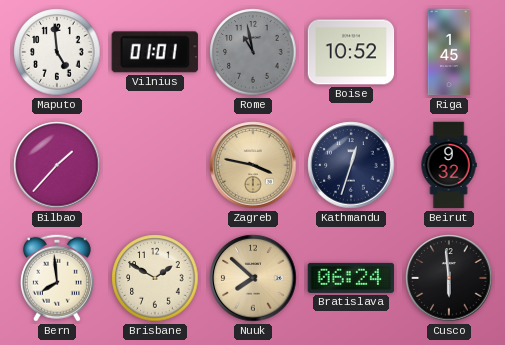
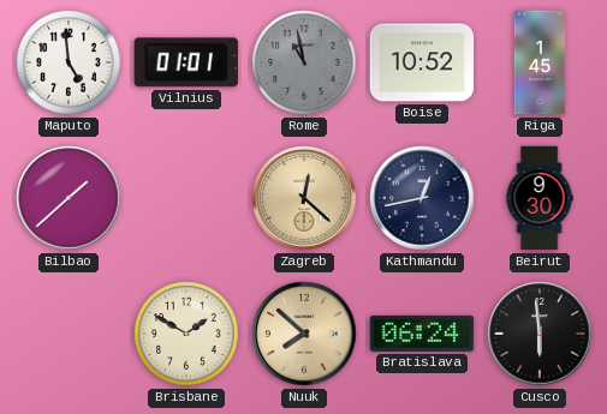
Bilbao: 1:37 -> 1:38 (69, 198)
Zagreb: 3:47 -> 12:22 (304, 198)
Kathmandu: 12:33 -> 12:43 (422, 198)
Beirut: 9:32 -> 9:30 (540, 198)
Bern: 7:59 -> none (57, 278)
